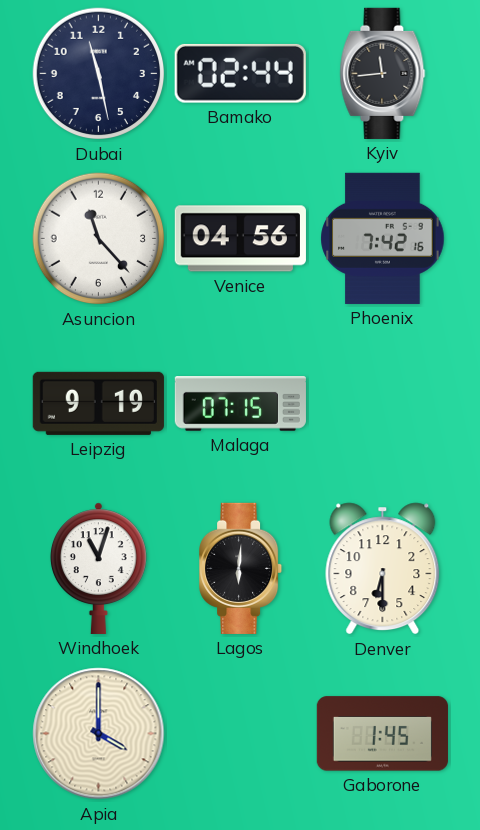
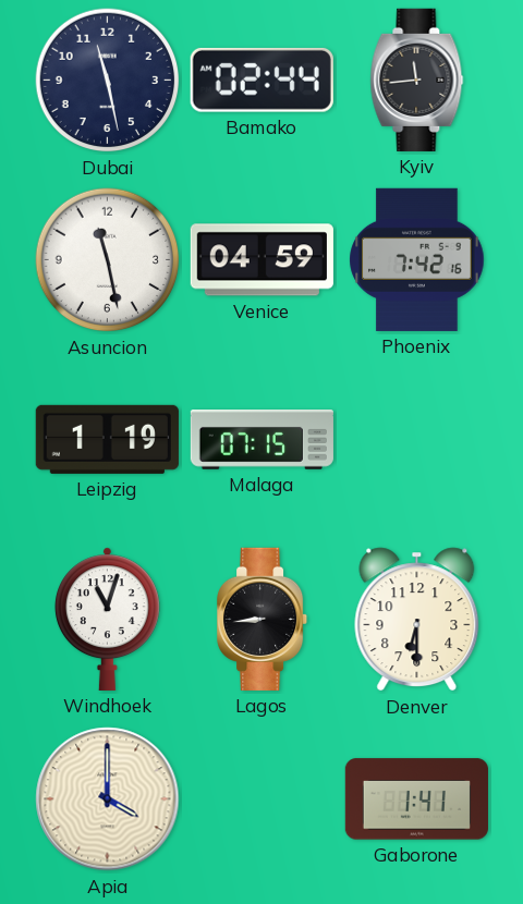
Asuncion: 11:23 -> 11:28 (108, 260)
Venice: 04:56 -> 04:59 (261, 260)
Leipzig: 9:19 -> 1:19 (107, 439)
Lagos: 6:01 -> 8:44 (263, 619)
Gaborone: 1:45 -> 1:41 (416, 799)
